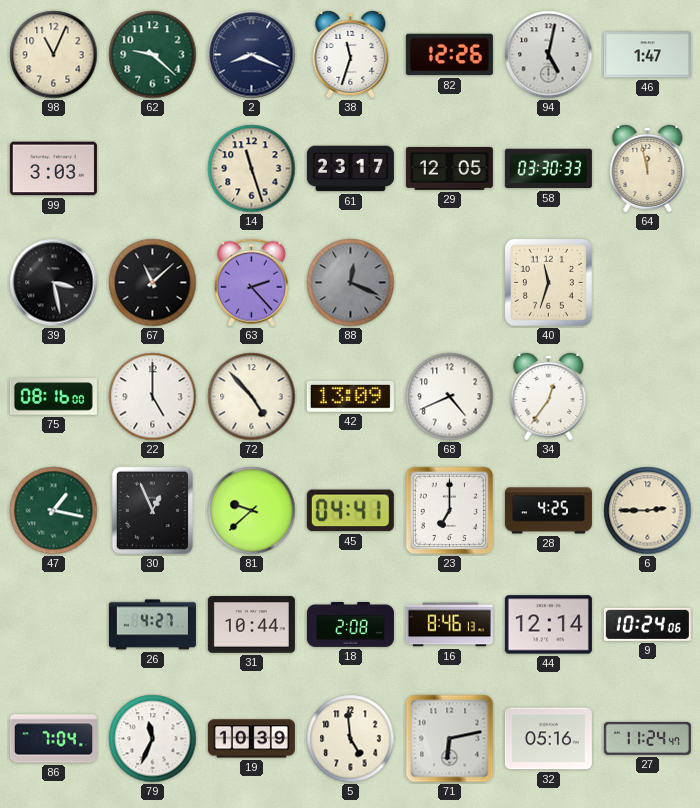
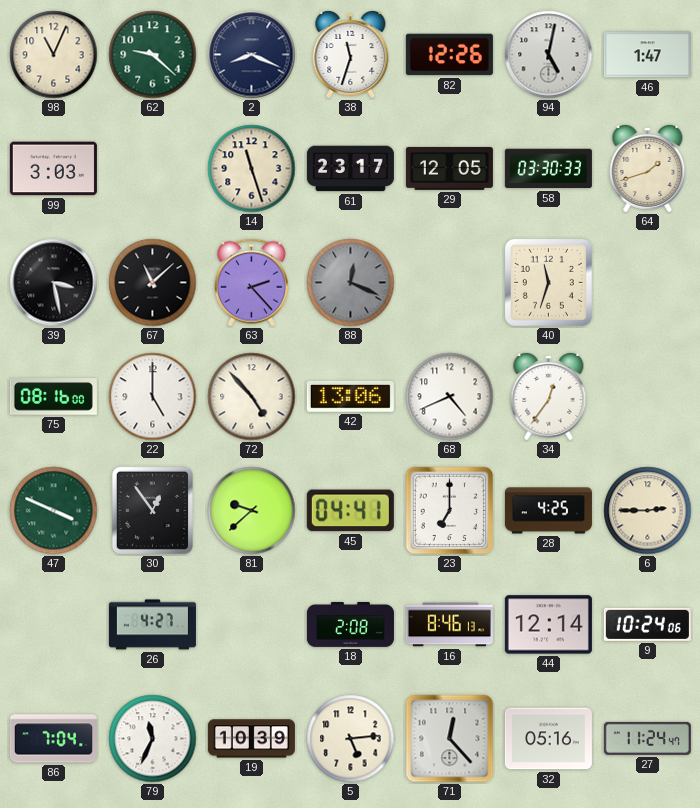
64: 11:58 -> 1:42 (648, 168)
42: 13:09 -> 13:06 (350, 396)
47: 1:17 -> 3:49 (54, 511)
30: 12:56 -> 12:54 (152, 510)
31: 10:44 -> none (251, 625)
5: 4:59 -> 5:14 (351, 739)
71: 6:13 -> 12:23 (450, 739)
